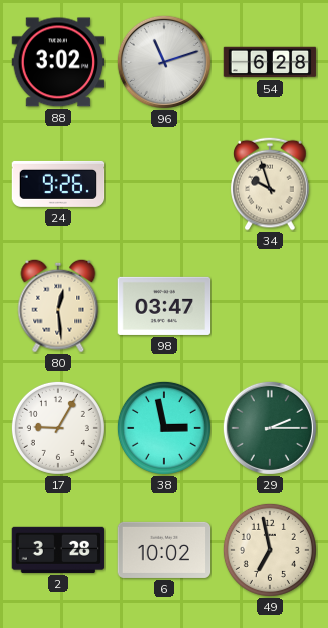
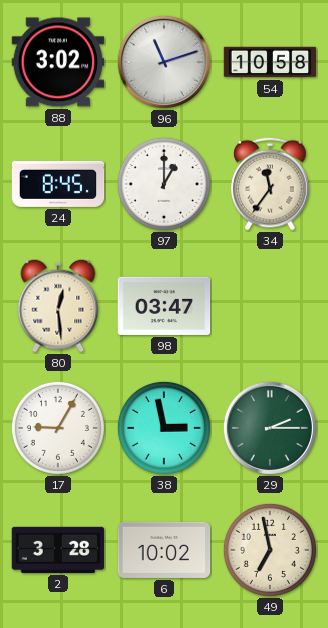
54: 6:28 -> 10:58 (270, 62)
24: 9:26 -> 8:45 (58, 184)
97: none -> 1:00 (164, 184)
34: 9:57 -> 11:36 (270, 184)
